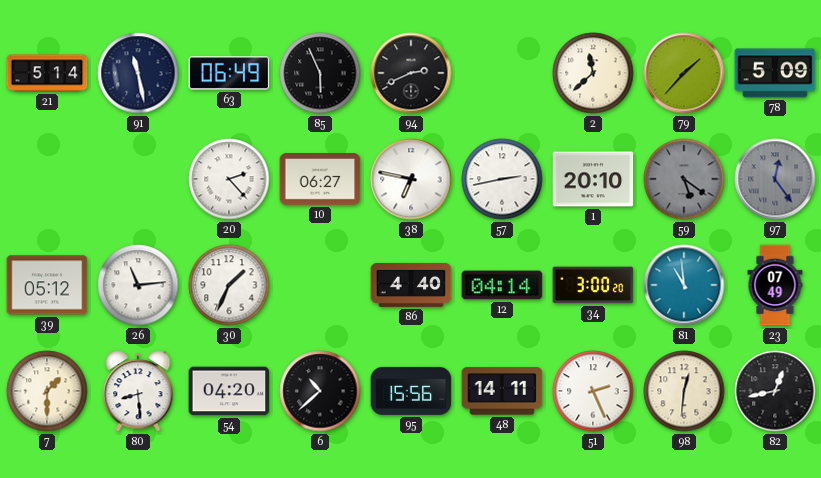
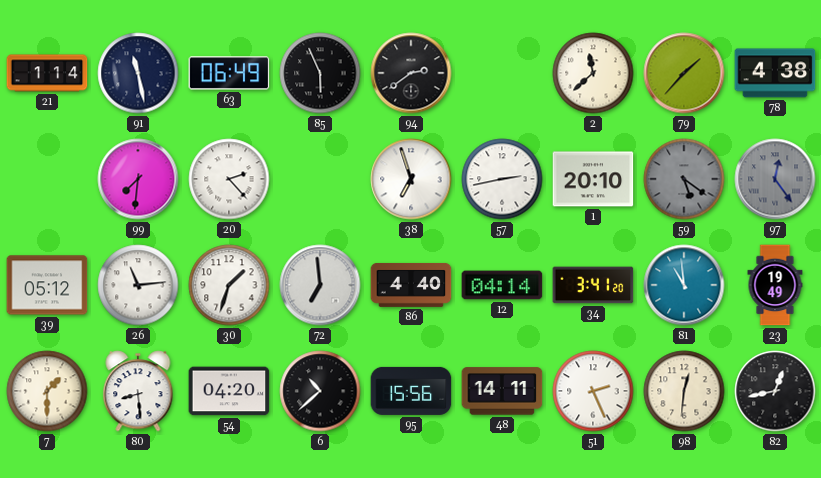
21: 5:14 -> 1:14 (47, 73)
94: 2:41 -> 2:39 (411, 73)
78: 5:09 -> 4:38 (775, 73)
99: none -> 7:31 (138, 179)
10: 06:27 -> none (320, 179)
38: 6:47 -> 6:57 (411, 179)
30: 1:34 -> 1:33 (229, 285)
72: none -> 6:59 (320, 285)
34: 3:00 -> 3:41 (593, 285)
23: 07:49 -> 19:49 (775, 285)
